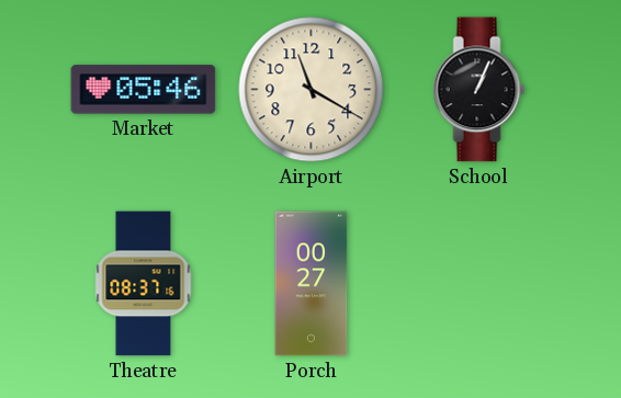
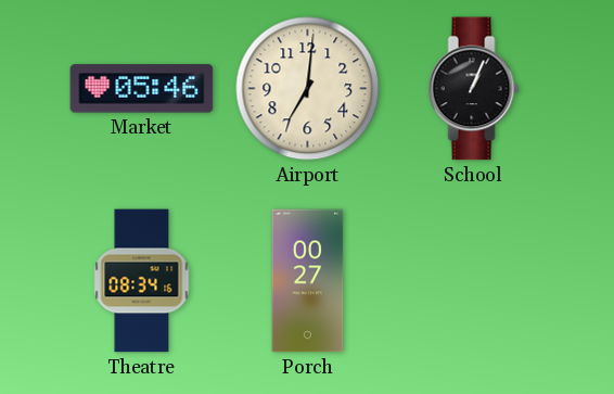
Airport: 11:20 -> 7:01 (308, 89)
Theatre: 08:37 -> 08:34 (142, 281)
